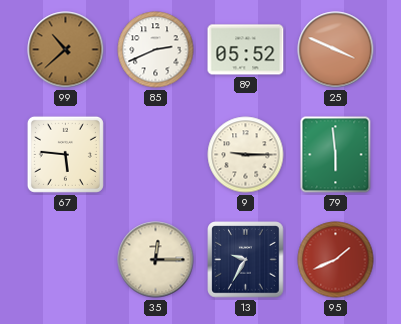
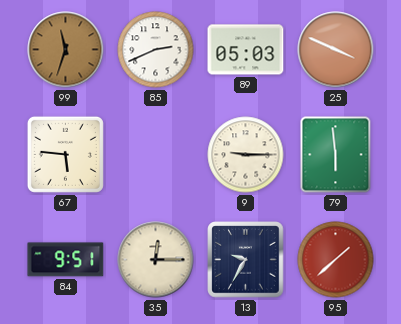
99: 10:38 -> 11:33 (66, 50)
89: 05:52 -> 05:03 (246, 50)
84: none -> 9:51 (66, 260)
95: 1:41 -> 1:38 (336, 260)
